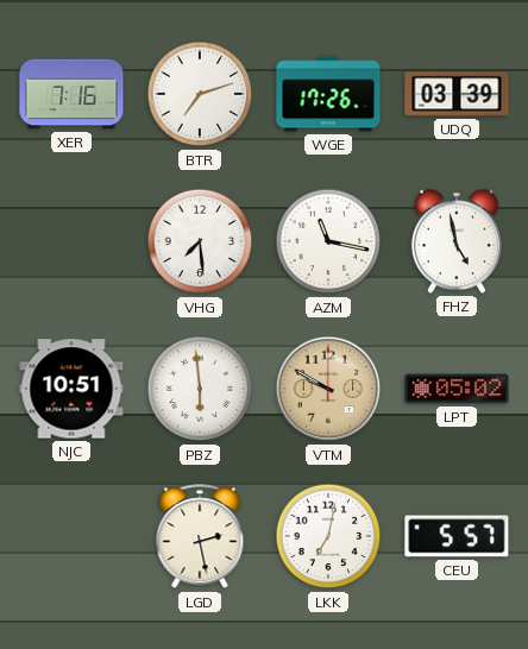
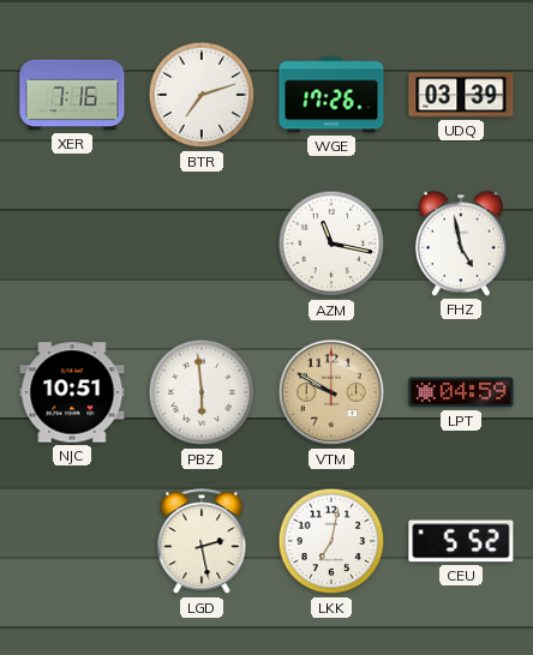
VHG: 7:29 -> none (200, 241)
LPT: 05:02 -> 04:59 (461, 392)
CEU: 5:57 -> 5:52 (461, 541)
